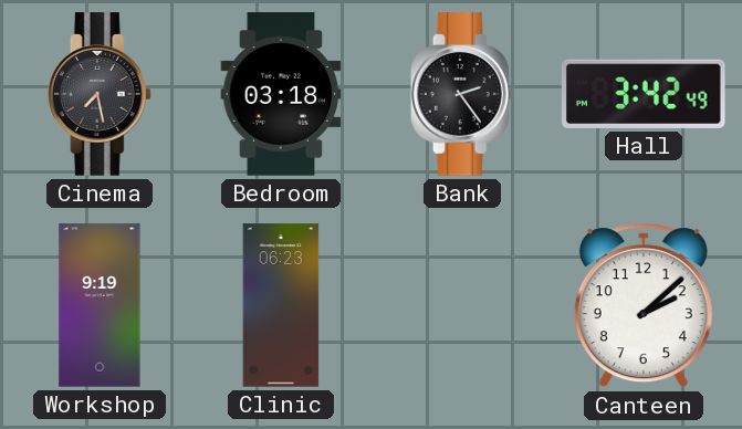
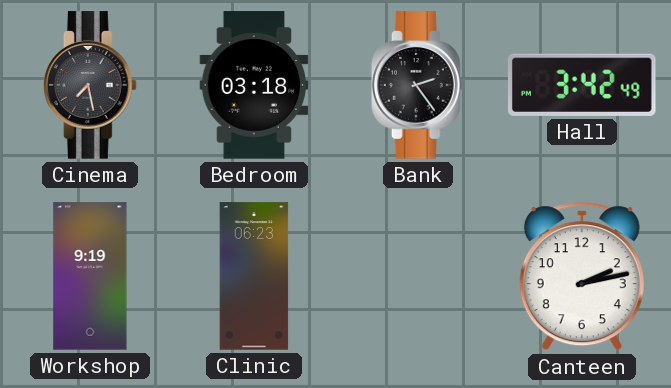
Canteen: 2:08 -> 2:13 (582, 276)
